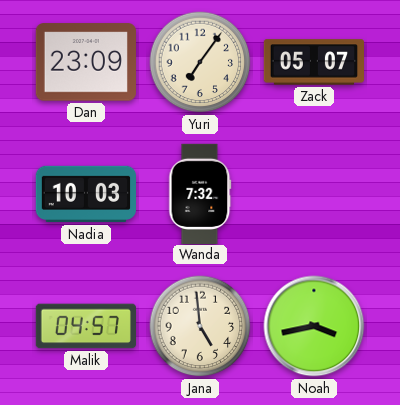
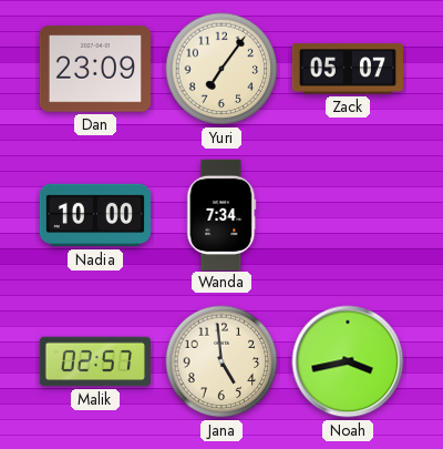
Nadia: 10:03 -> 10:00 (94, 215)
Wanda: 7:32 -> 7:34 (221, 214)
Malik: 04:57 -> 02:57 (94, 361)
